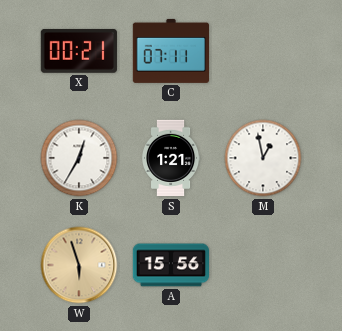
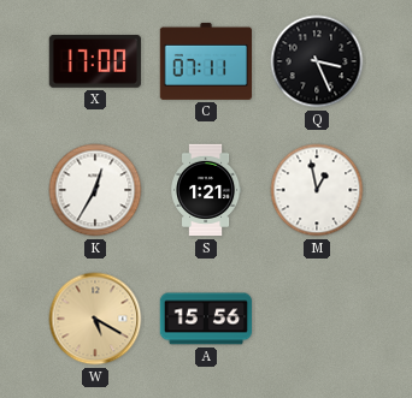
X: 00:21 -> 17:00 (95, 61)
Q: none -> 3:26 (317, 61)
W: 5:57 -> 5:20 (95, 319)
